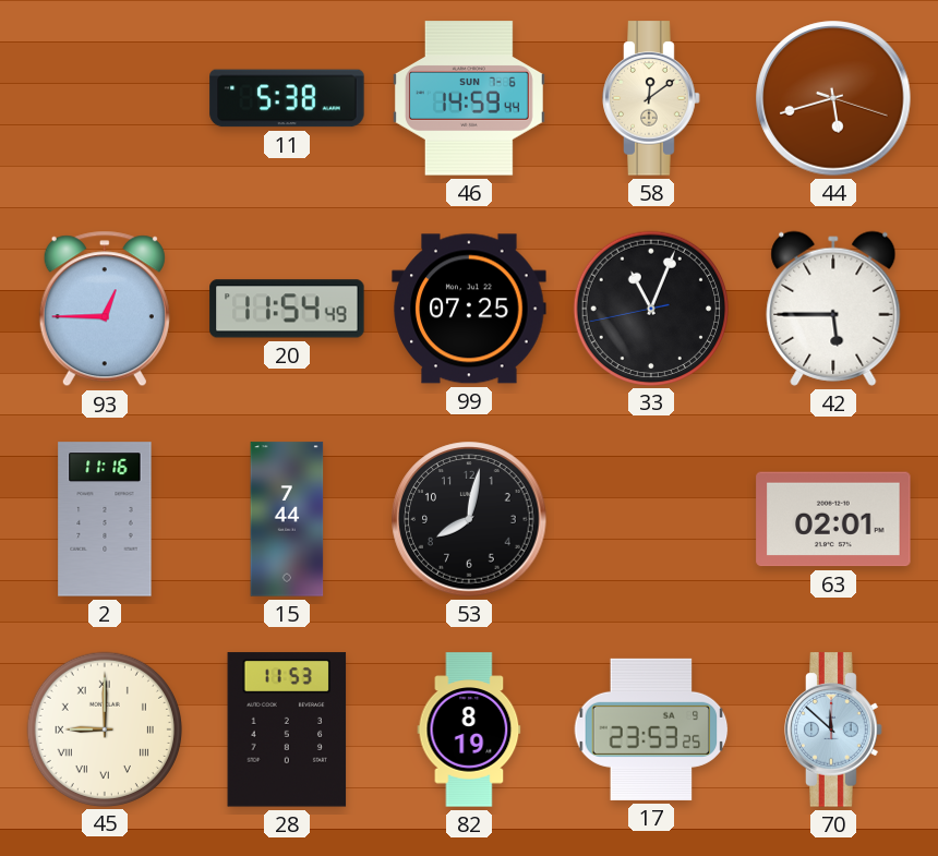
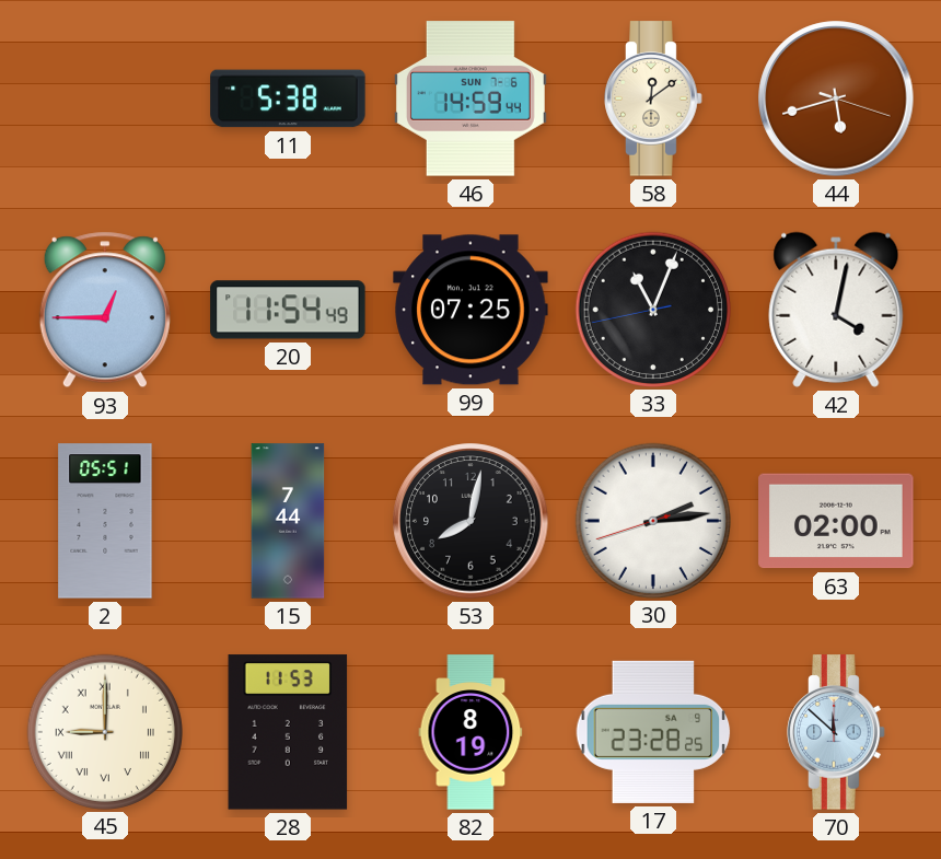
42: 5:45 -> 4:02 (836, 310)
2: 11:16 -> 05:51 (105, 521)
30: none -> 2:13 (652, 520)
63: 02:01 -> 02:00 (836, 521)
17: 23:53 -> 23:28 (653, 732)
